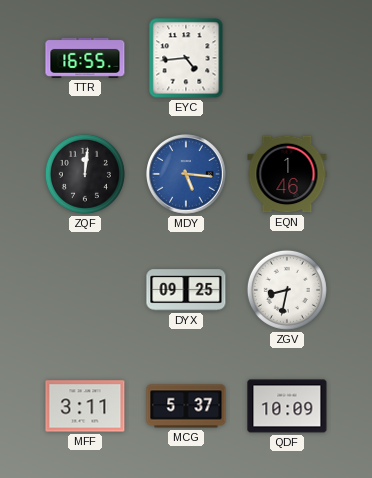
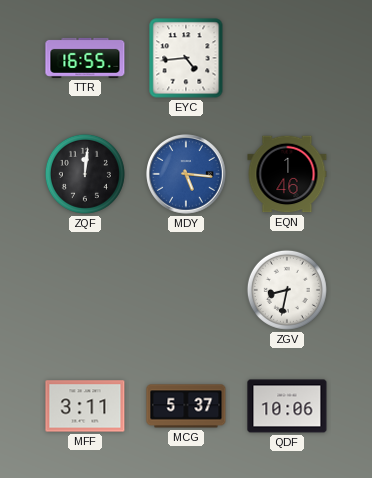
DYX: 09:25 -> none (186, 290)
QDF: 10:09 -> 10:06 (287, 406)
